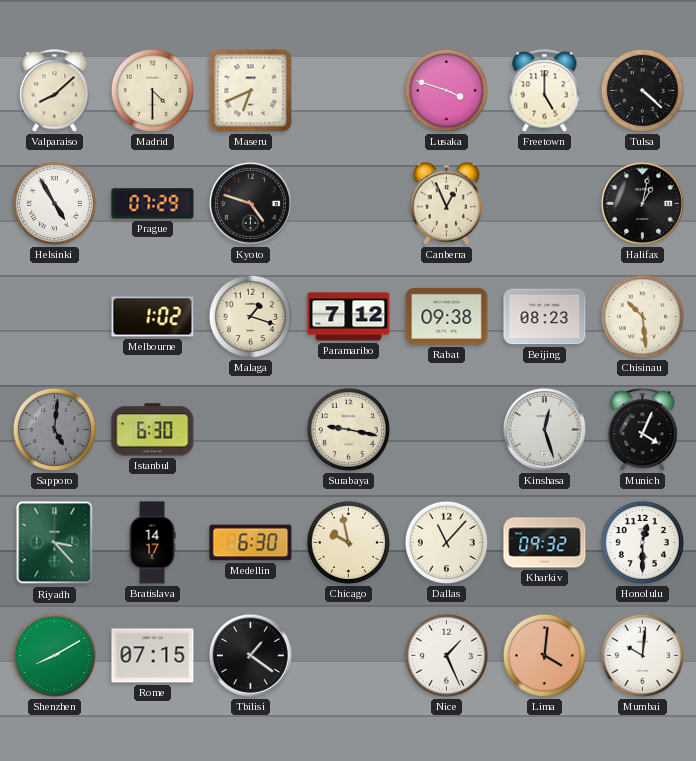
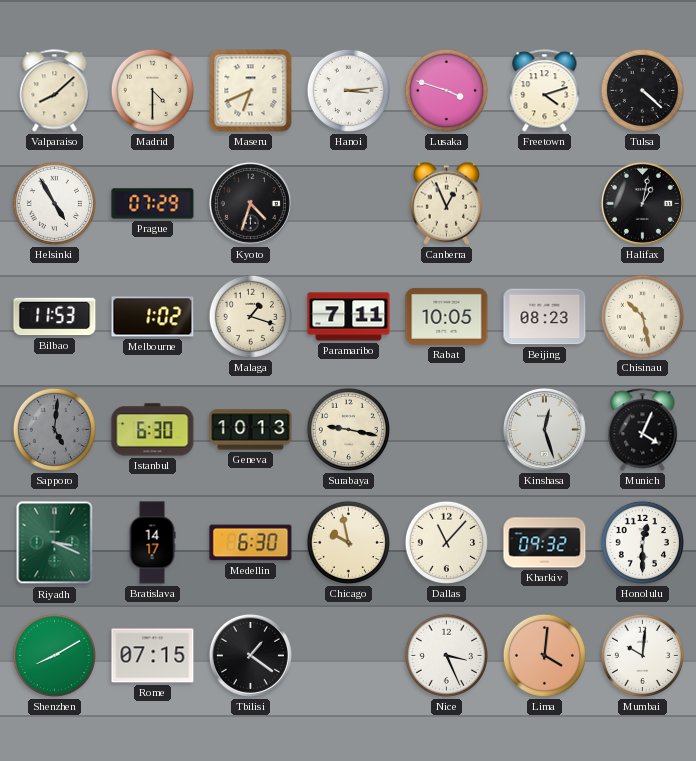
Hanoi: none -> 3:14 (348, 90)
Freetown: 5:00 -> 4:12 (545, 91)
Kyoto: 4:48 -> 4:33 (250, 203)
Bilbao: none -> 11:53 (55, 317)
Paramaribo: 7:12 -> 7:11 (349, 317)
Rabat: 09:38 -> 10:05 (447, 316)
Chisinau: 10:29 -> 10:28 (642, 316)
Geneva: none -> 10:13 (251, 430)
Riyadh: 3:23 -> 3:19 (55, 543)
Nice: 1:26 -> 3:26 (446, 655)
